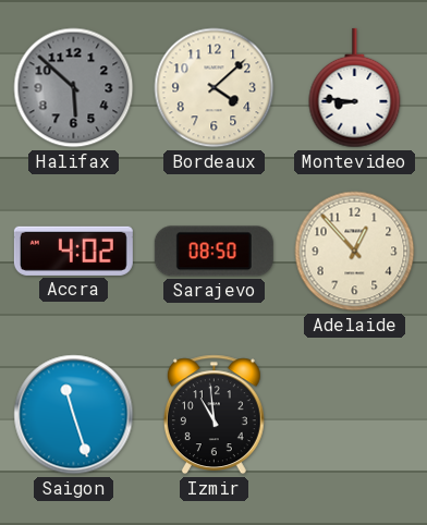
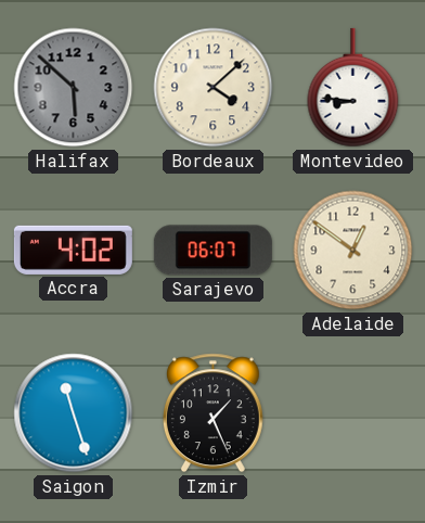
Sarajevo: 08:50 -> 06:07 (212, 251)
Adelaide: 12:53 -> 12:51 (353, 251)
Izmir: 10:59 -> 1:26 (212, 413)
